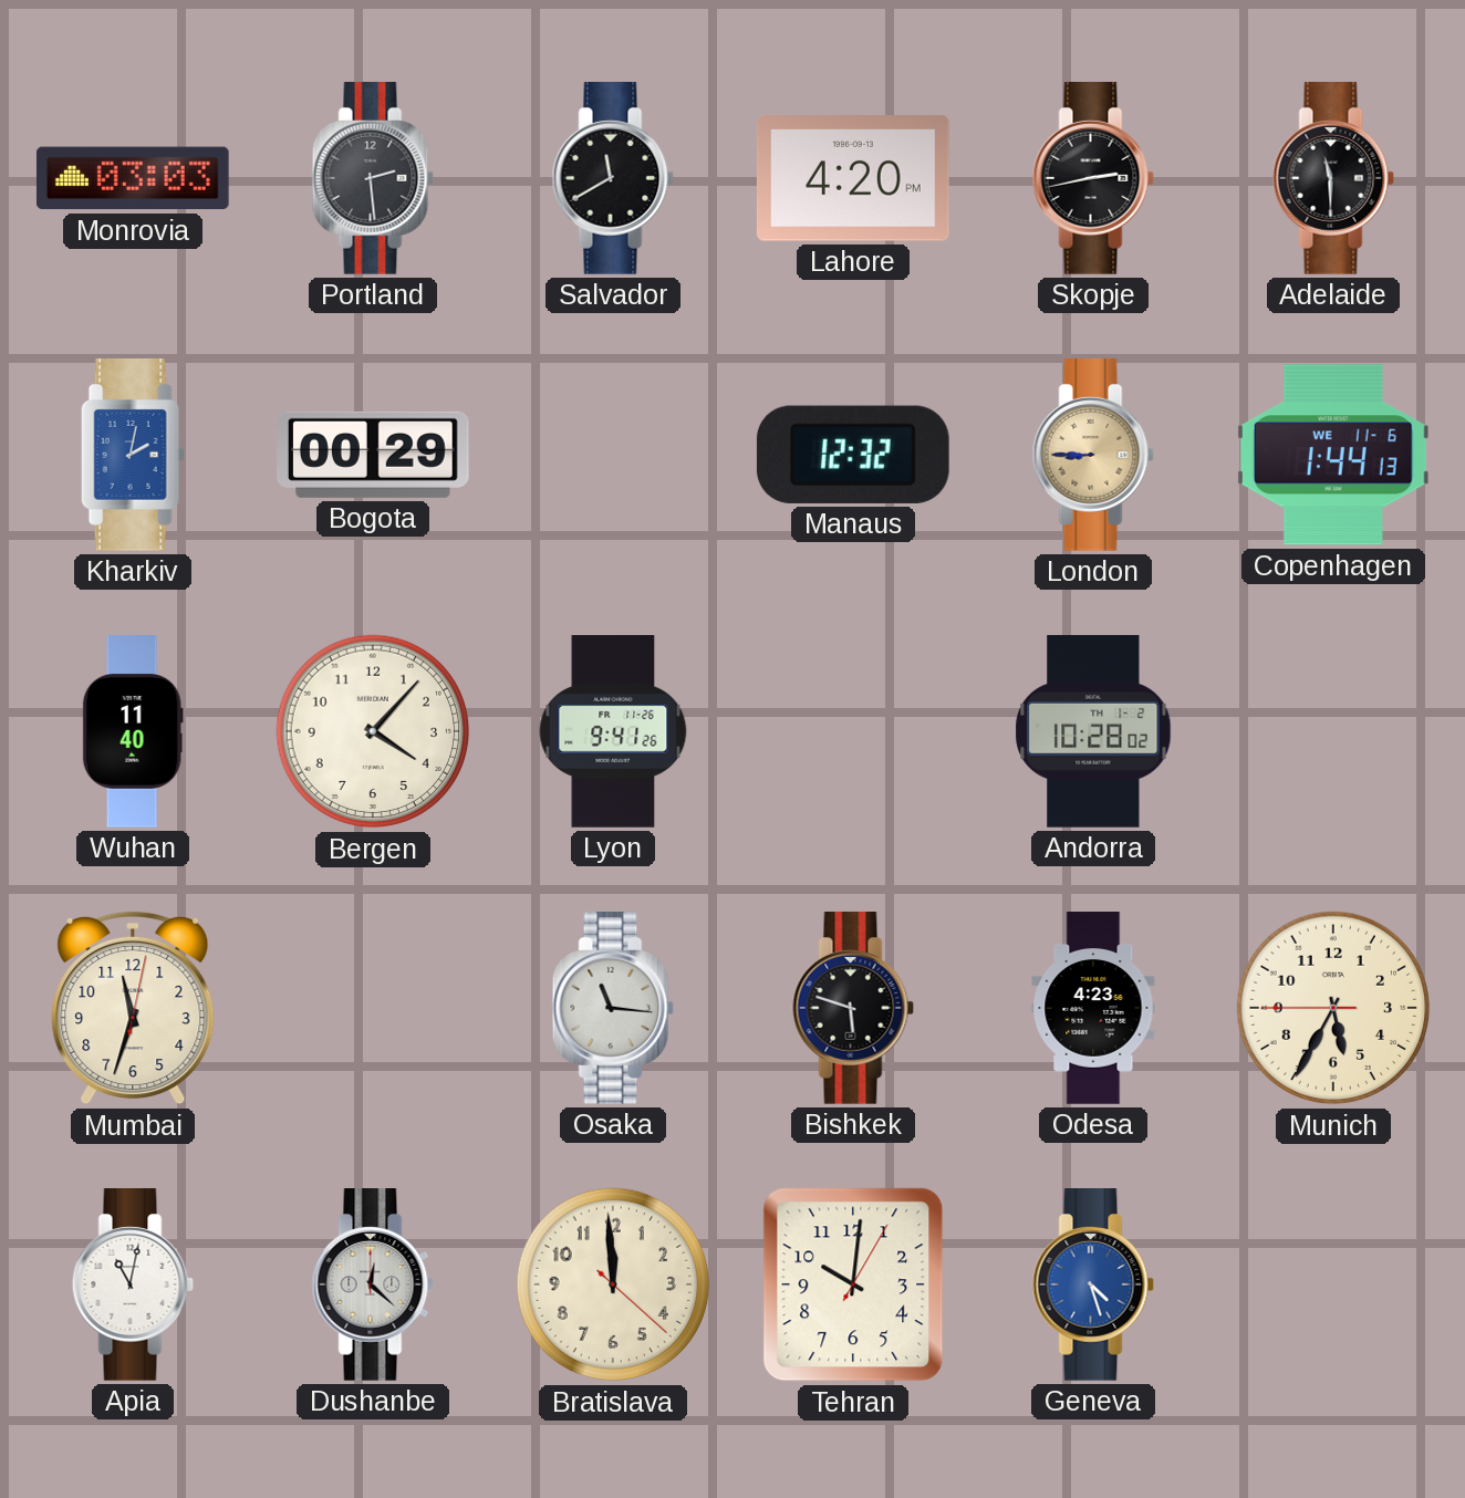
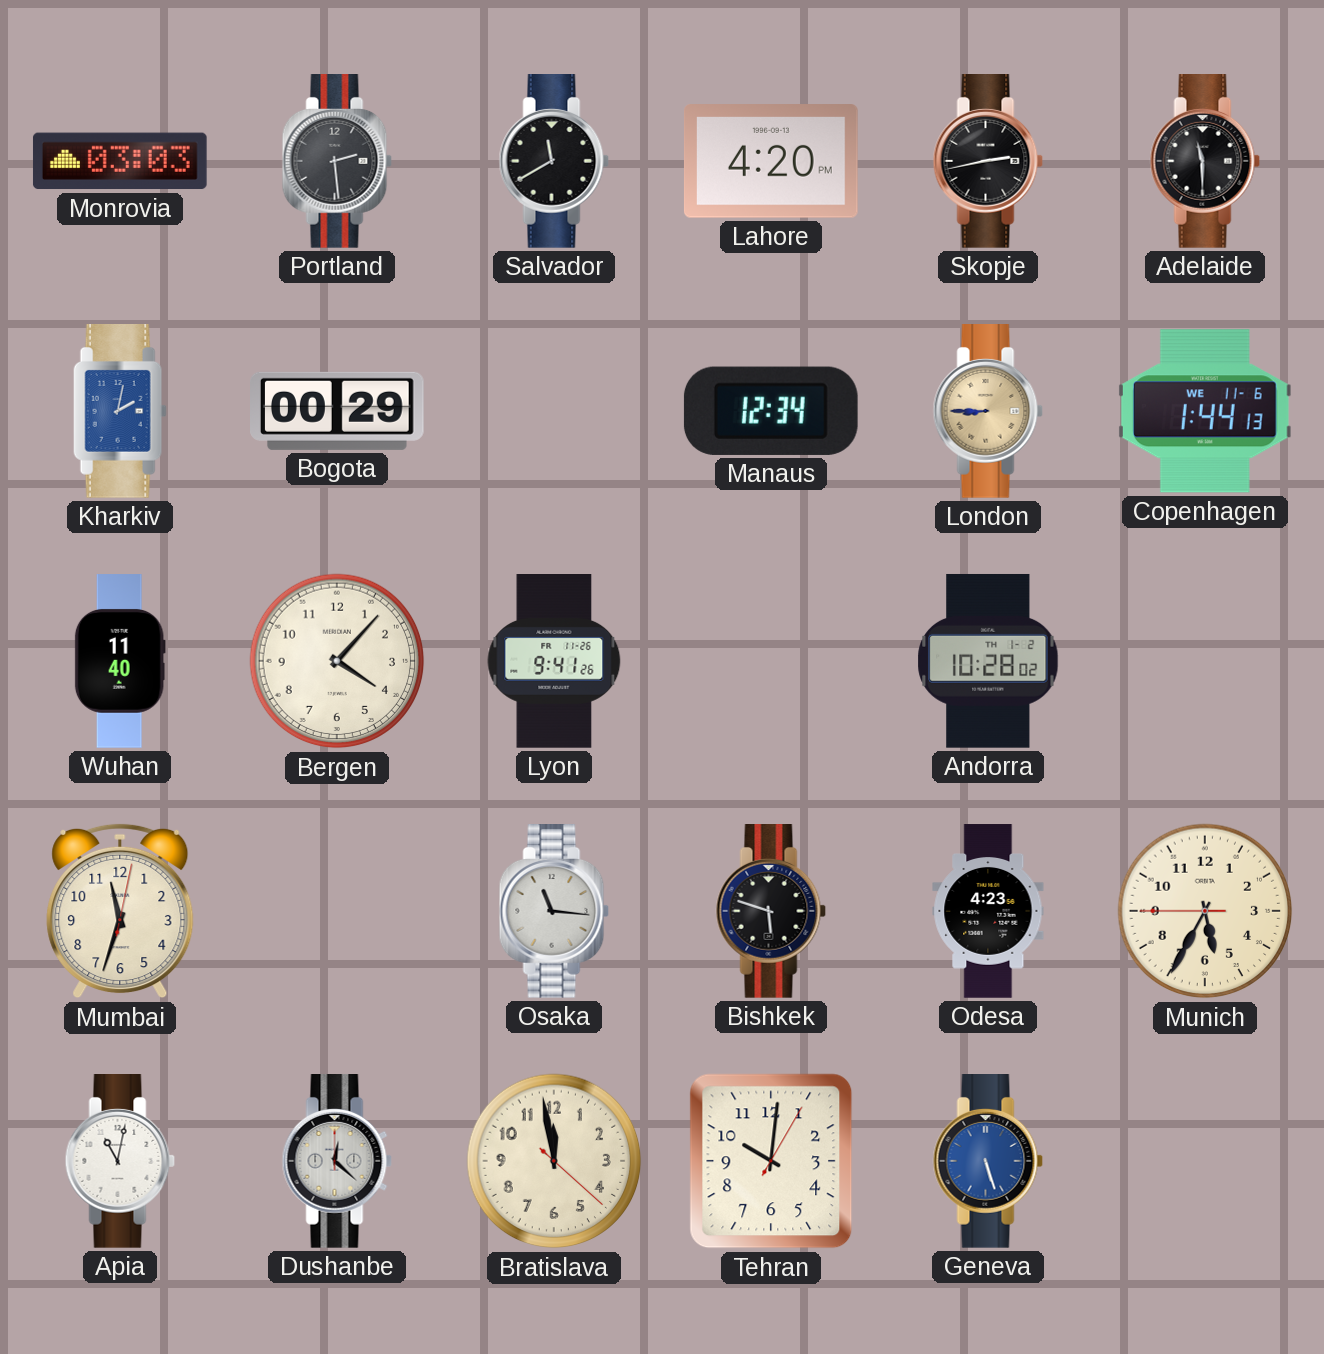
Manaus: 12:32 -> 12:34 (771, 411)
Bratislava: 11:59 -> 11:58 (554, 1161)
Geneva: 4:27 -> 5:27 (988, 1162)
